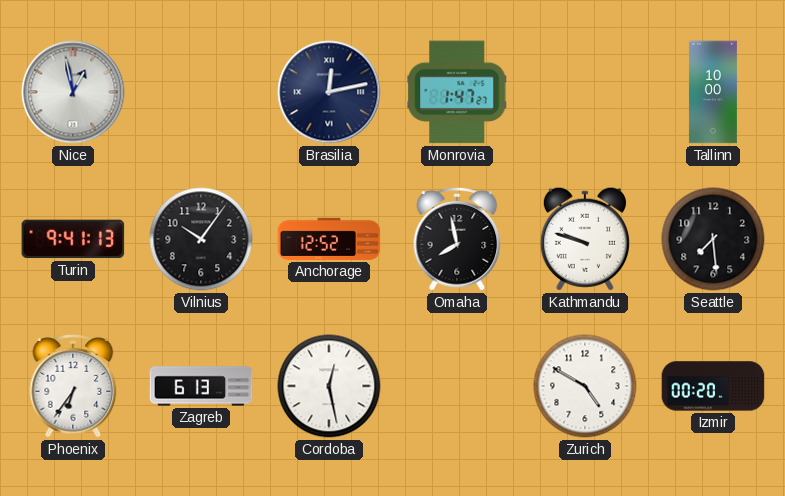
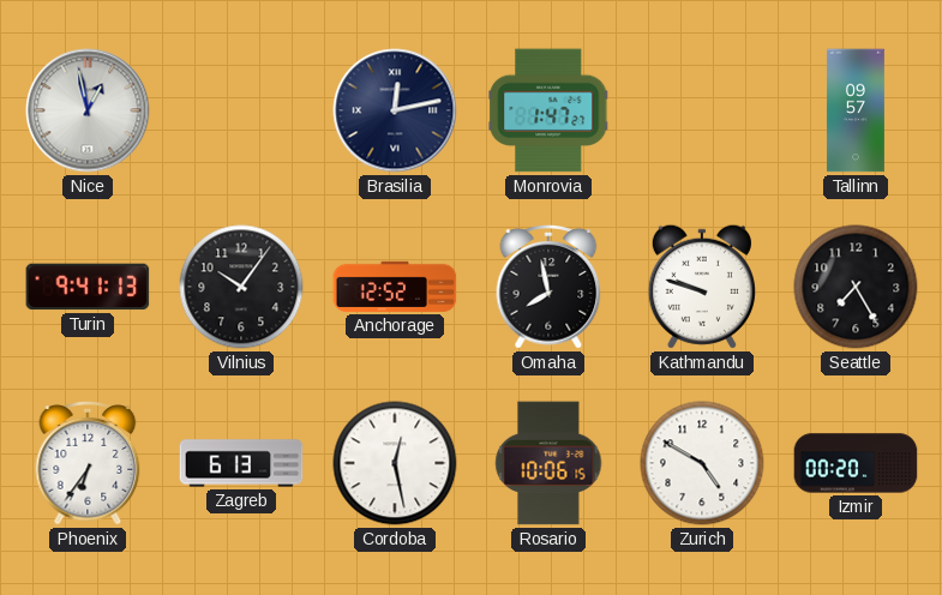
Tallinn: 10:00 -> 09:57 (856, 110)
Seattle: 7:29 -> 7:25 (856, 287)
Rosario: none -> 10:06 (548, 463)
